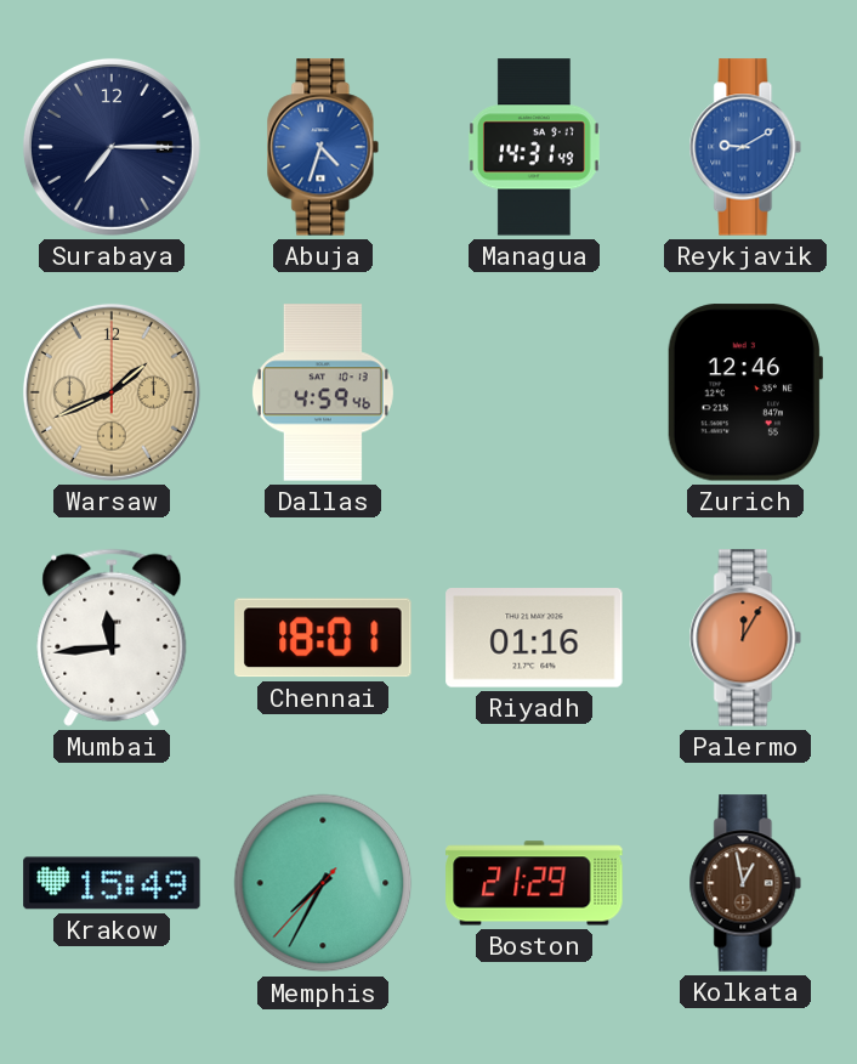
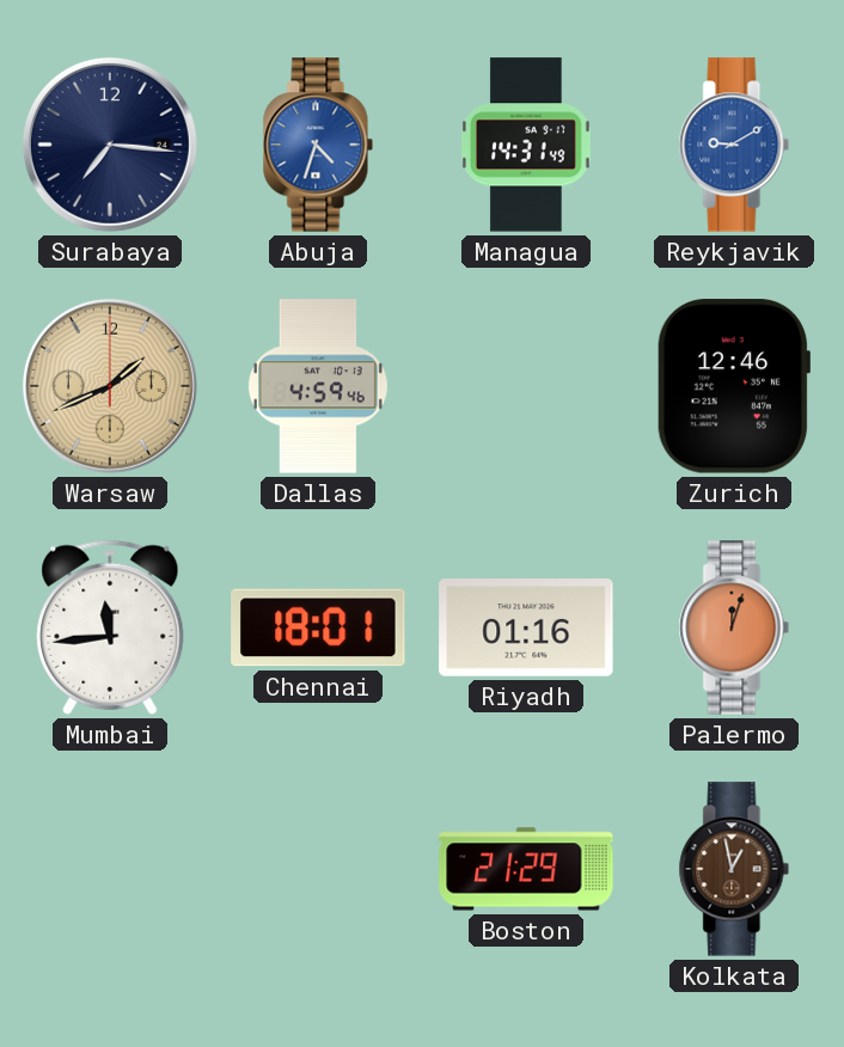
Surabaya: 7:15 -> 7:16 (110, 145)
Palermo: 12:05 -> 12:03 (734, 627)
Krakow: 15:49 -> none (112, 883)
Memphis: 7:34 -> none (323, 883)
